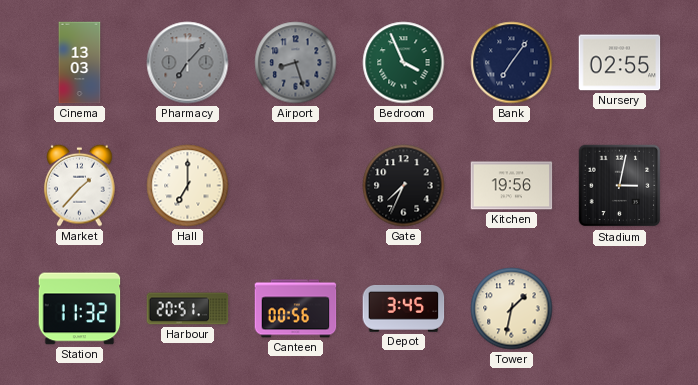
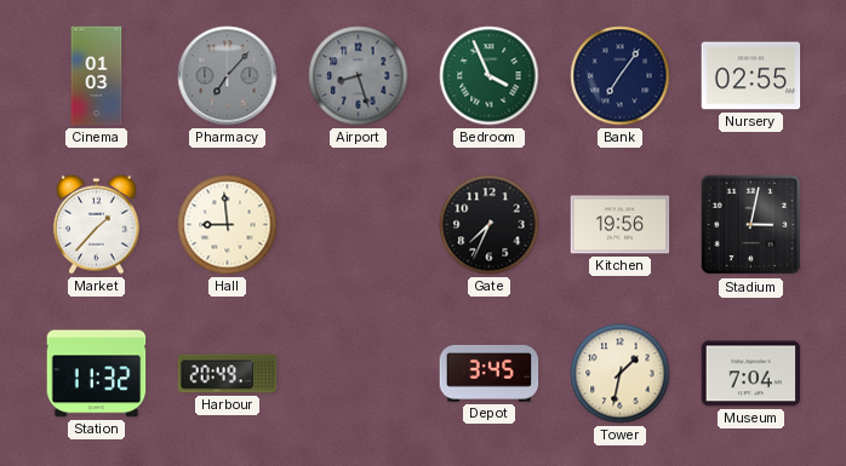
Cinema: 13:03 -> 01:03 (97, 76)
Hall: 7:00 -> 8:59 (228, 225)
Harbour: 20:51 -> 20:49 (228, 374)
Canteen: 00:56 -> none (296, 309)
Museum: none -> 7:04 (751, 374)
